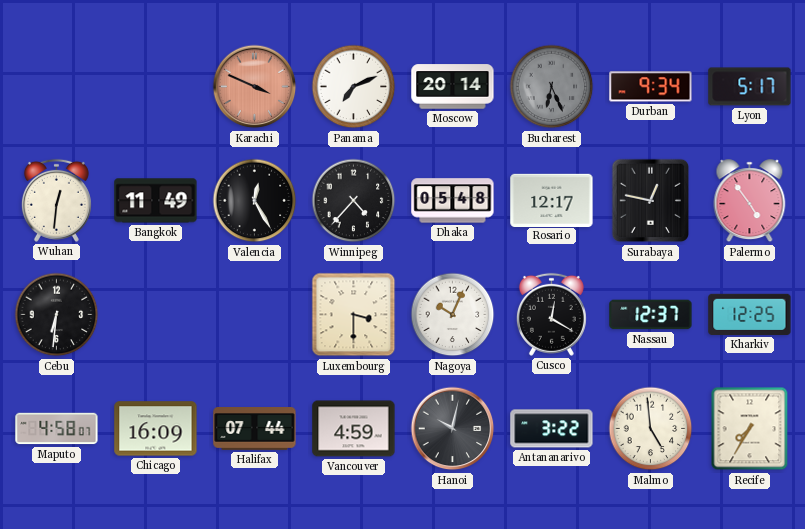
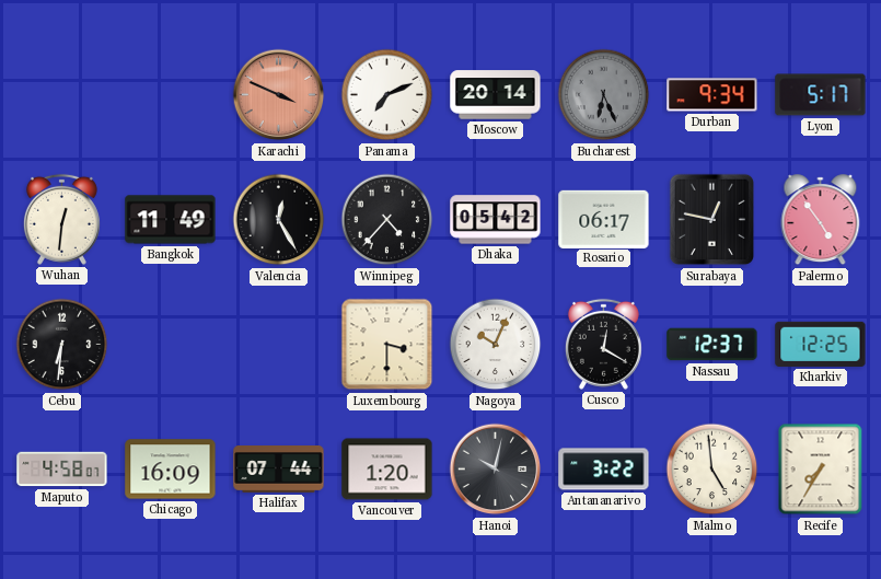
Dhaka: 05:48 -> 05:42 (496, 220)
Rosario: 12:17 -> 06:17 (604, 219)
Vancouver: 4:59 -> 1:20 (387, 470)
